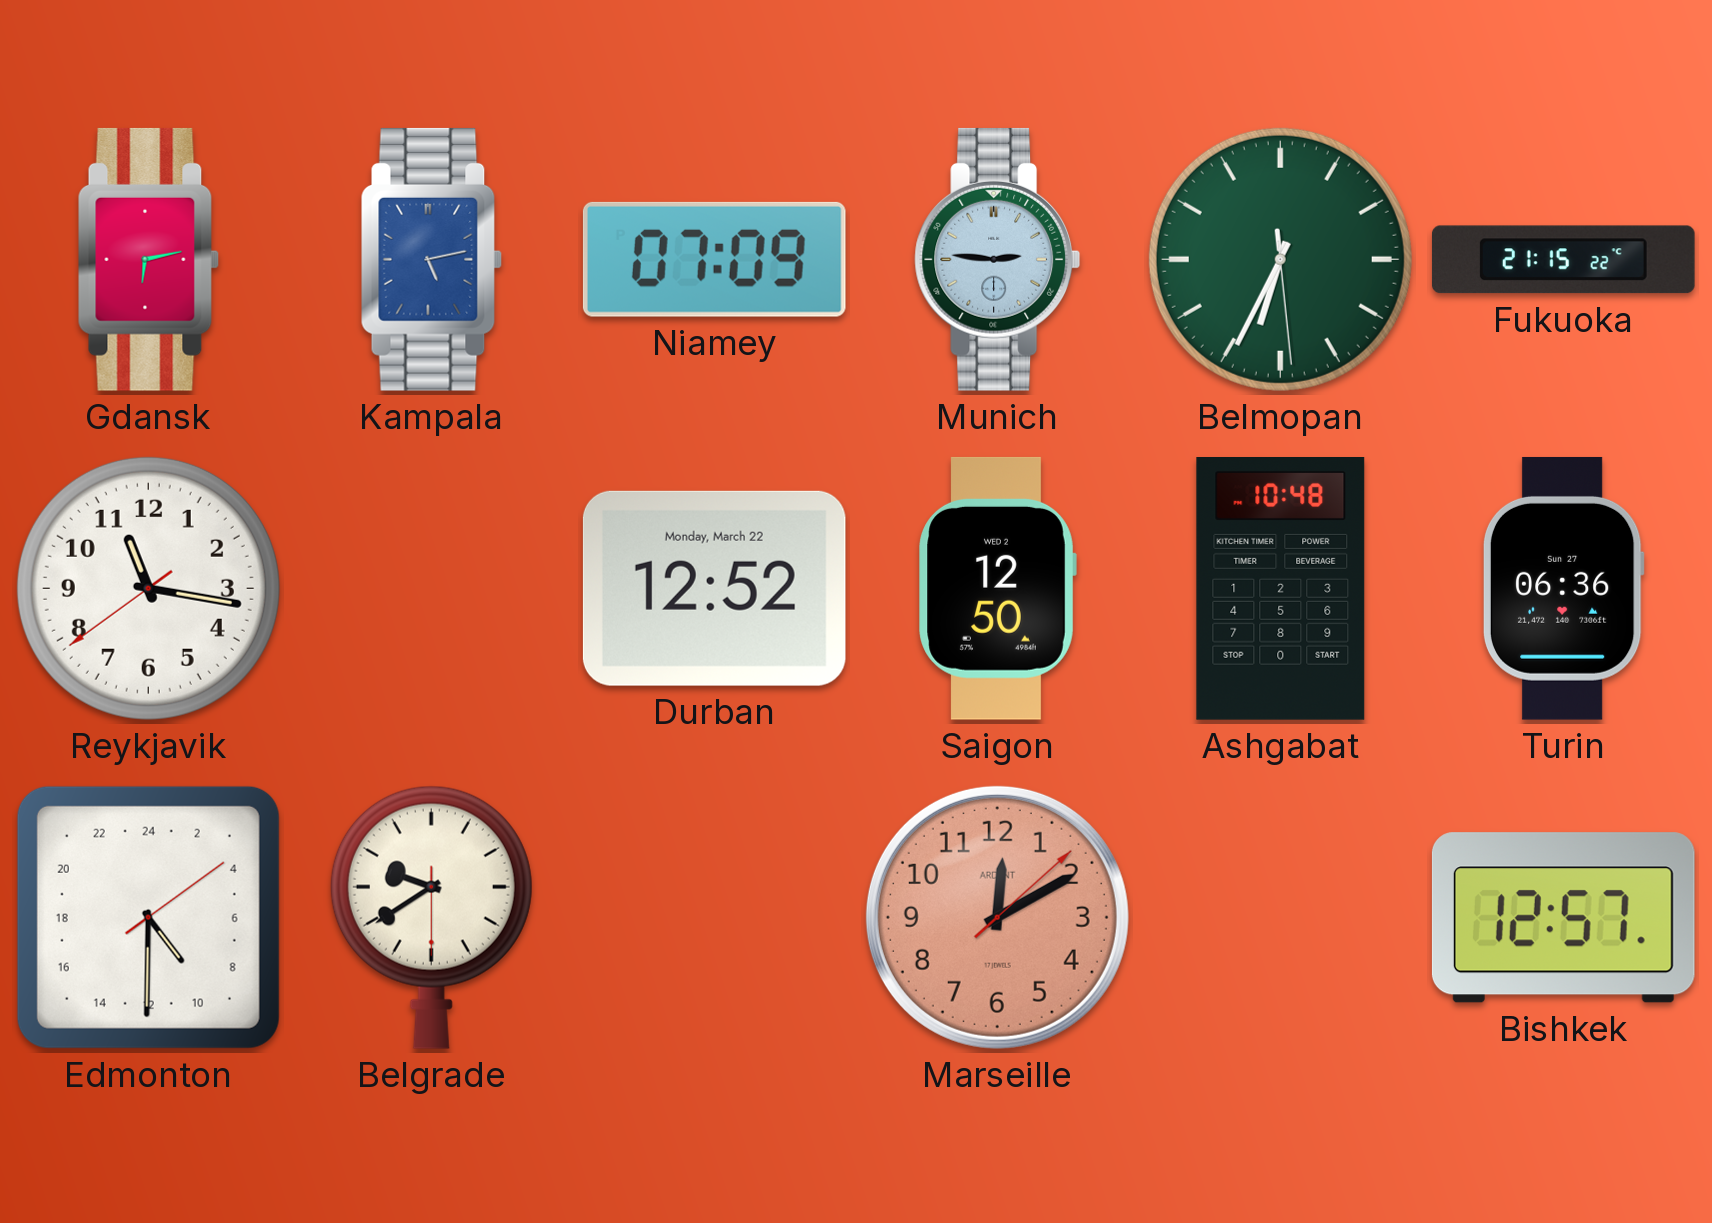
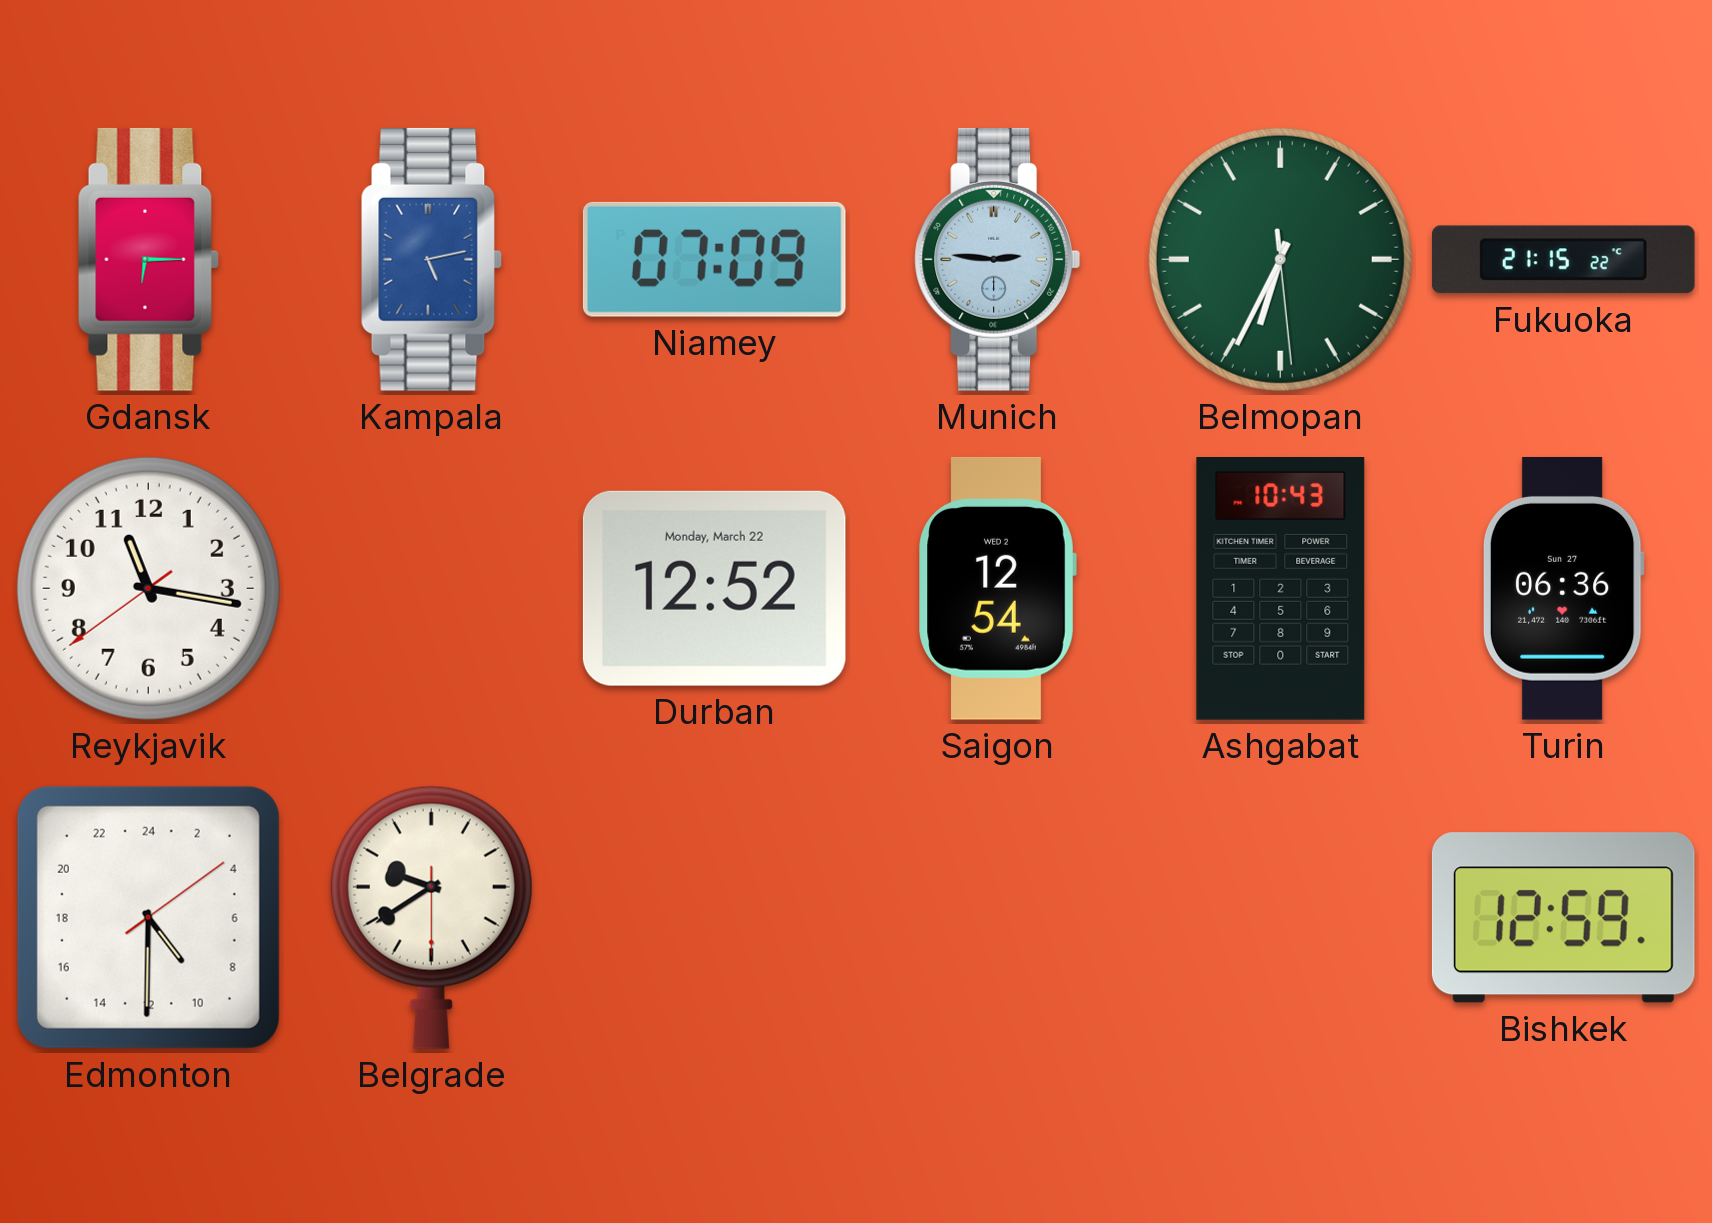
Gdansk: 6:13 -> 6:15 (148, 259)
Saigon: 12:50 -> 12:54 (997, 588)
Ashgabat: 10:48 -> 10:43 (1281, 589)
Marseille: 12:10 -> none (997, 917)
Bishkek: 12:57 -> 12:59 (1563, 918)
